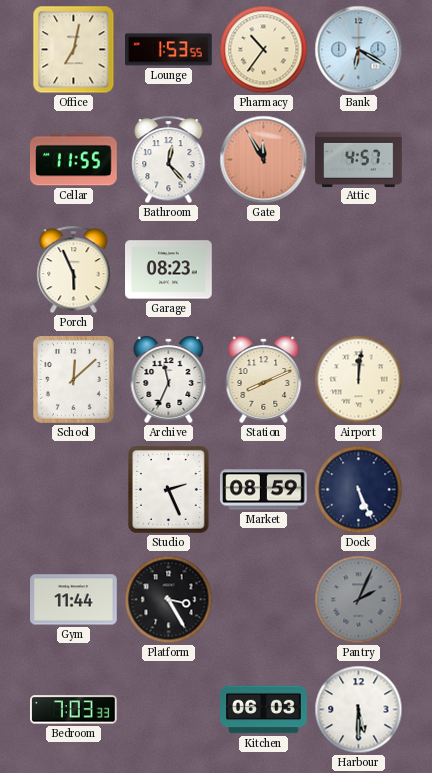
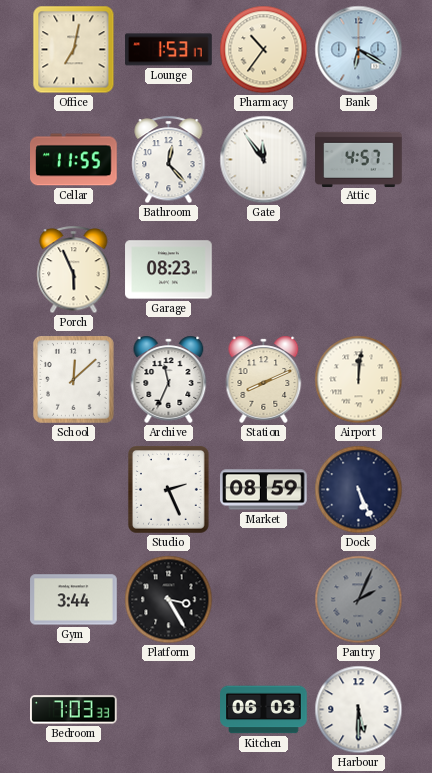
Lounge: 1:53:55 -> 1:53:17 (169, 50)
Gate: 11:55 -> 11:54 (264, 160)
Gate dial: salmon -> white (264, 160)
Gym: 11:44 -> 3:44 (74, 600)
